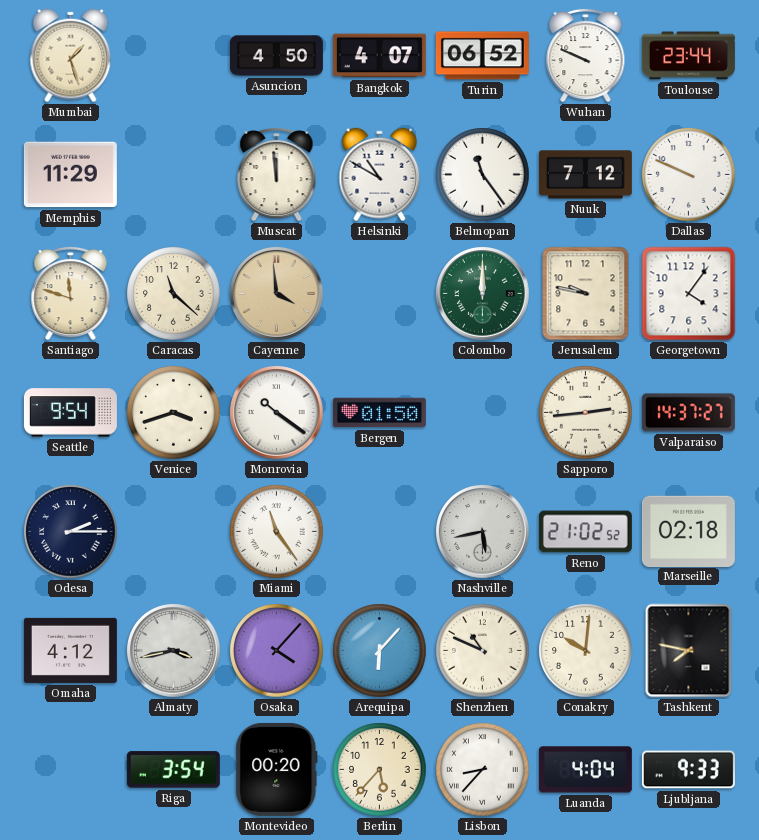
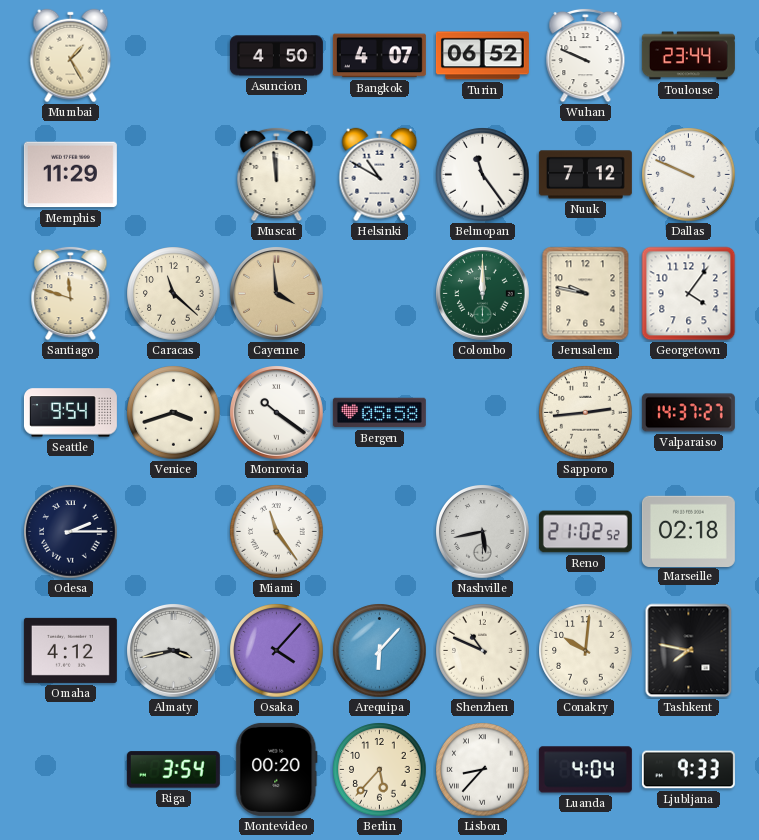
Mumbai: 1:27 -> 1:25 (71, 56)
Bergen: 01:50 -> 05:58 (379, 413)
